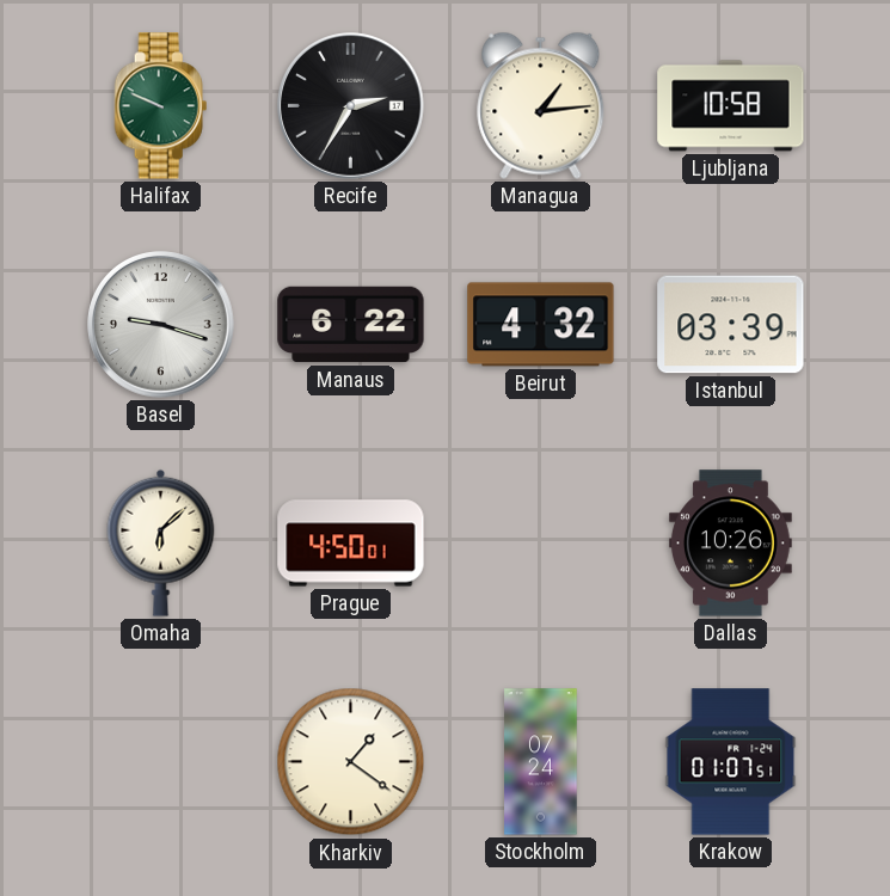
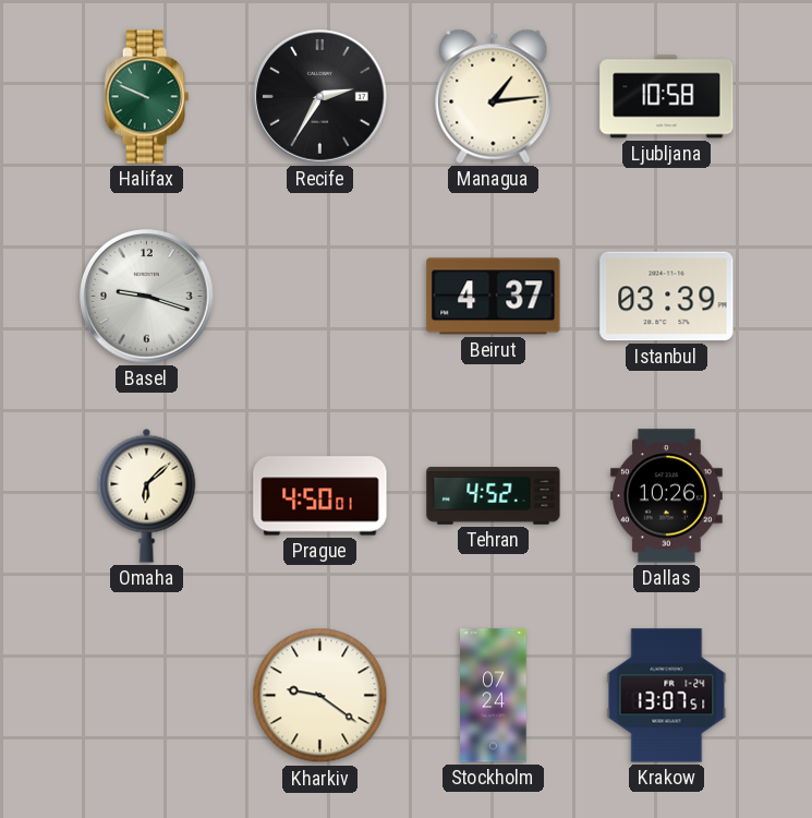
Manaus: 6:22 -> none (351, 325)
Beirut: 4:32 -> 4:37 (494, 297)
Tehran: none -> 4:52 (494, 496)
Kharkiv: 1:21 -> 9:21 (320, 696)
Krakow: 01:07 -> 13:07 (667, 696)
